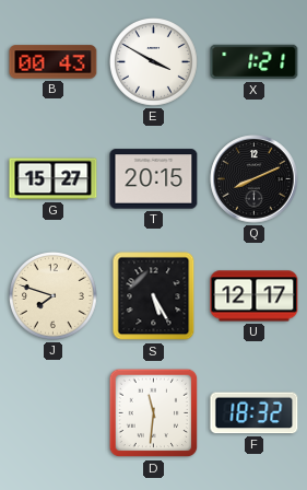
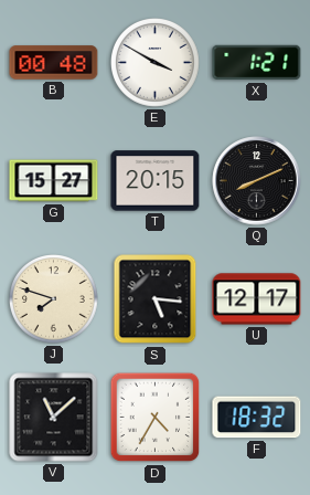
B: 00:43 -> 00:48 (54, 63)
S: 5:25 -> 5:16 (156, 299)
V: none -> 11:08 (54, 418)
D: 11:31 -> 4:35 (156, 418)
